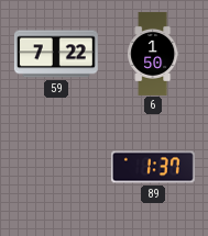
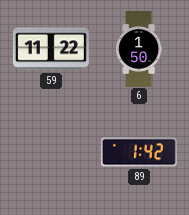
59: 7:22 -> 11:22 (51, 49)
89: 1:37 -> 1:42 (139, 152)
